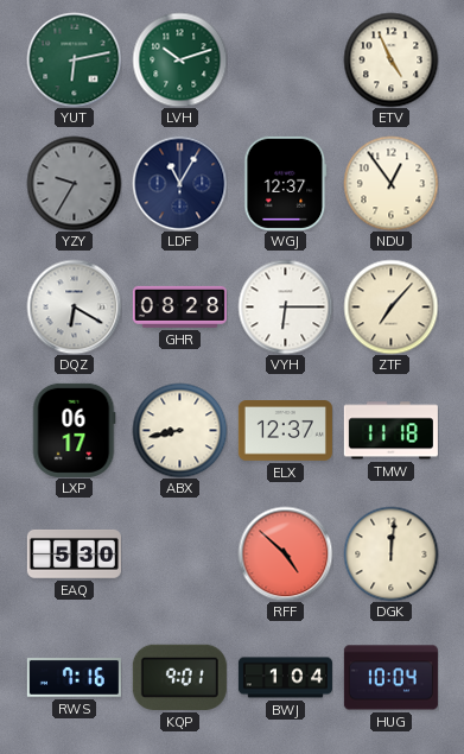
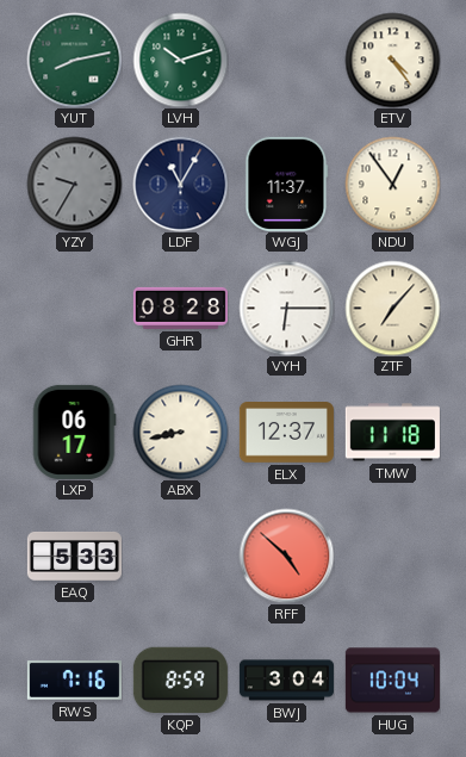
YUT: 6:13 -> 8:13 (74, 60)
ETV: 4:56 -> 4:24 (392, 60)
WGJ: 12:37 -> 11:37 (287, 184)
DQZ: 6:20 -> none (74, 306)
EAQ: 5:30 -> 5:33 (74, 556)
DGK: 12:01 -> none (390, 553)
KQP: 9:01 -> 8:59 (180, 680)
BWJ: 1:04 -> 3:04 (286, 681)
